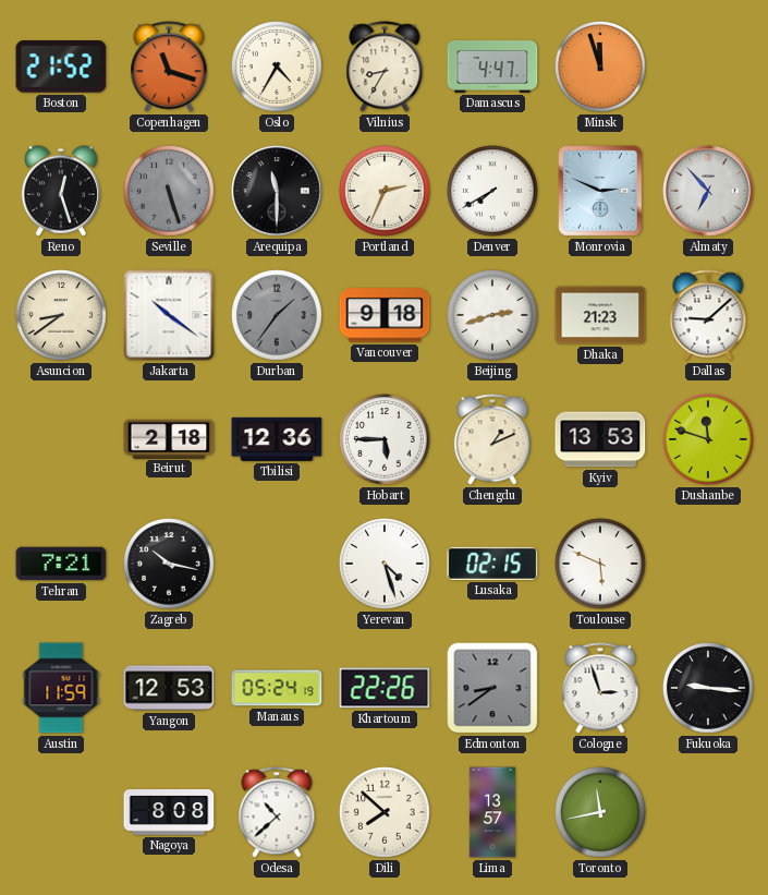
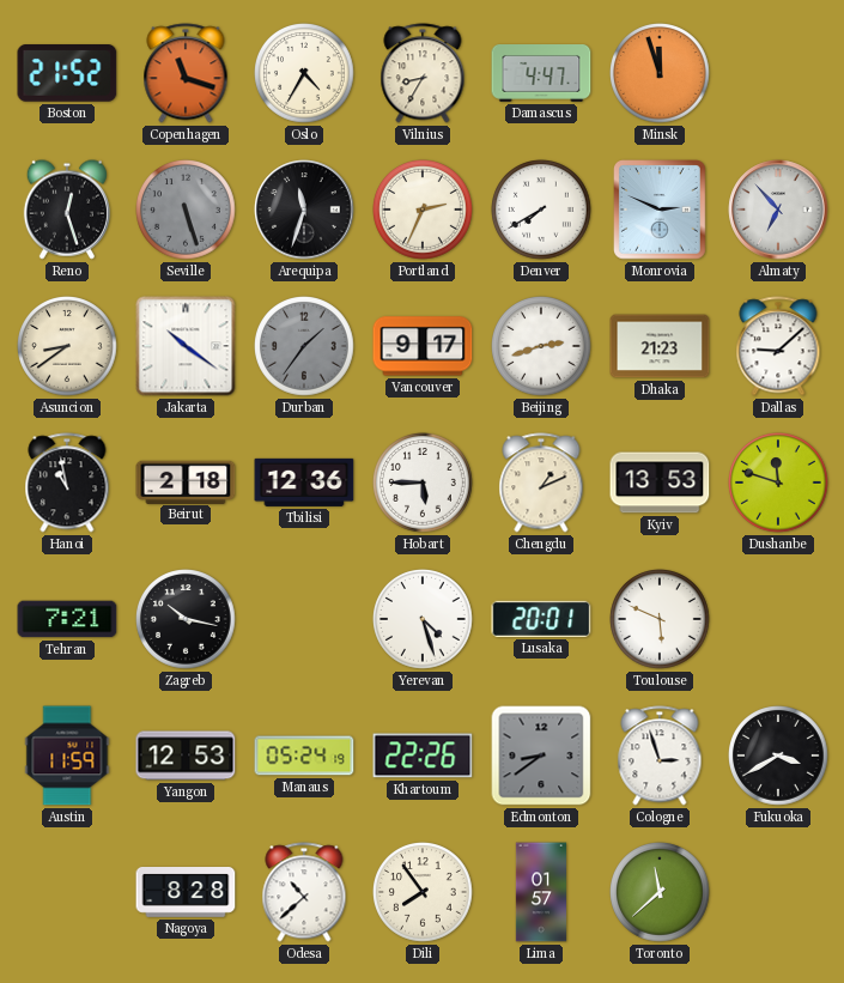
Arequipa: 11:30 -> 11:33 (304, 210)
Vancouver: 9:18 -> 9:17 (423, 346)
Hanoi: none -> 10:58 (67, 483)
Lusaka: 02:15 -> 20:01 (541, 619)
Fukuoka: 9:16 -> 3:40 (779, 757)
Nagoya: 8:08 -> 8:28 (186, 893)
Dili: 7:52 -> 7:54 (424, 893)
Lima: 13:57 -> 01:57 (541, 892)
Toronto: 11:43 -> 11:38 (661, 893)
